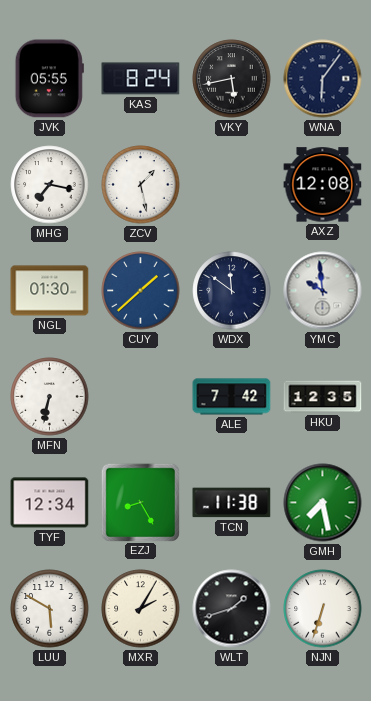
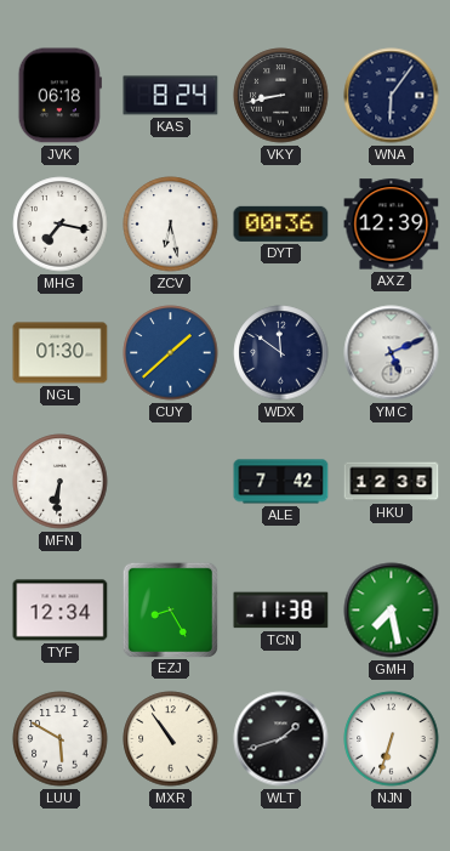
JVK: 05:55 -> 06:18 (59, 96)
VKY: 5:43 -> 8:43 (281, 96)
ZCV: 1:28 -> 6:28 (171, 225)
DYT: none -> 00:36 (281, 223)
AXZ: 12:08 -> 12:39 (392, 225)
YMC: 9:59 -> 5:11 (392, 353)
MFN: 6:32 -> 6:31 (61, 482)
MXR: 2:05 -> 10:54 (171, 739)
